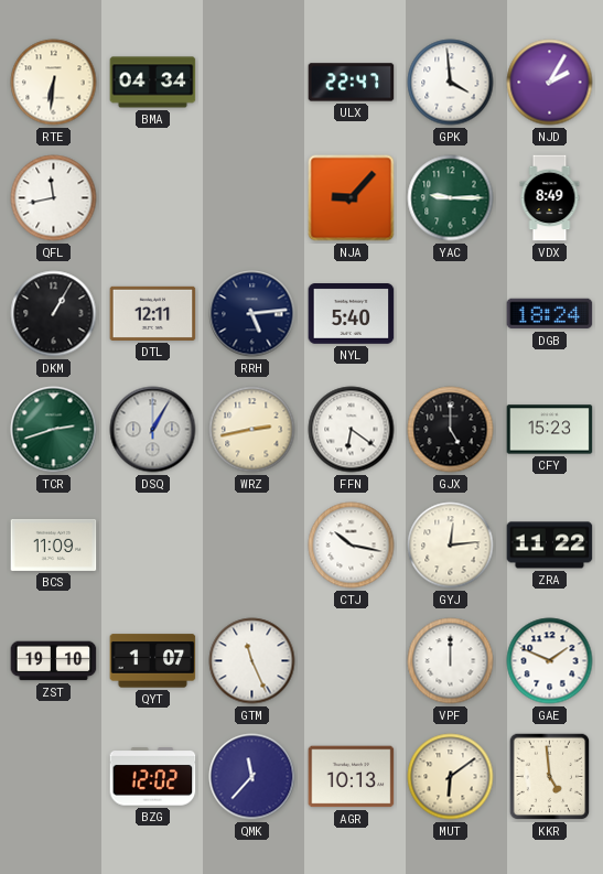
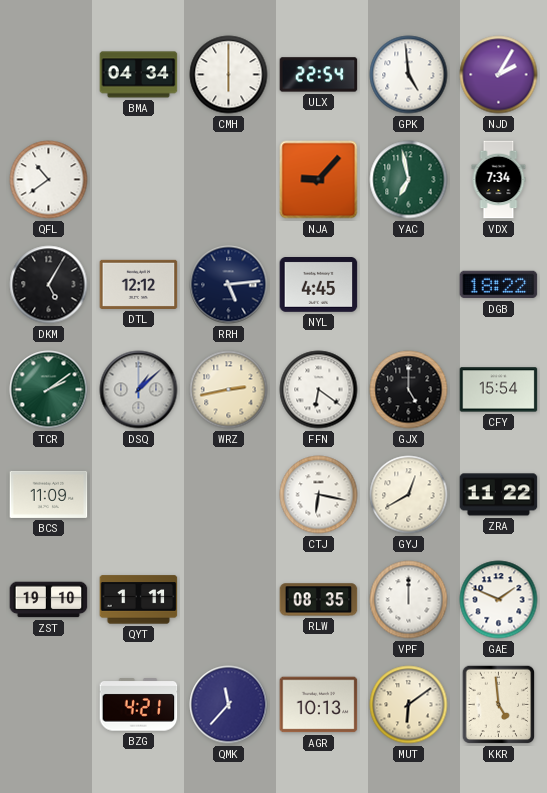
RTE: 6:31 -> none (54, 83)
CMH: none -> 6:00 (229, 75)
ULX: 22:47 -> 22:54 (319, 75)
GPK: 3:59 -> 4:59 (409, 75)
QFL: 11:43 -> 10:39 (49, 180)
YAC: 9:15 -> 6:58 (409, 180)
VDX: 8:49 -> 7:34 (499, 180)
DKM: 1:05 -> 5:05 (49, 285)
DTL: 12:11 -> 12:12 (139, 284)
NYL: 5:40 -> 4:45 (319, 285)
DGB: 18:24 -> 18:22 (499, 285)
TCR: 2:42 -> 2:09 (49, 390)
DSQ: 1:05 -> 1:08 (139, 390)
CFY: 15:23 -> 15:54 (499, 390)
CTJ: 10:17 -> 6:17 (319, 495)
GYJ: 12:14 -> 12:40 (409, 495)
QYT: 1:07 -> 1:11 (139, 600)
GTM: 11:26 -> none (252, 661)
RLW: none -> 08:35 (319, 600)
BZG: 12:02 -> 4:21 (139, 705)
